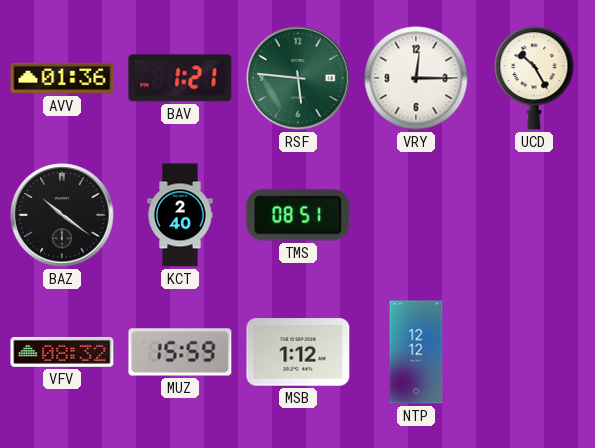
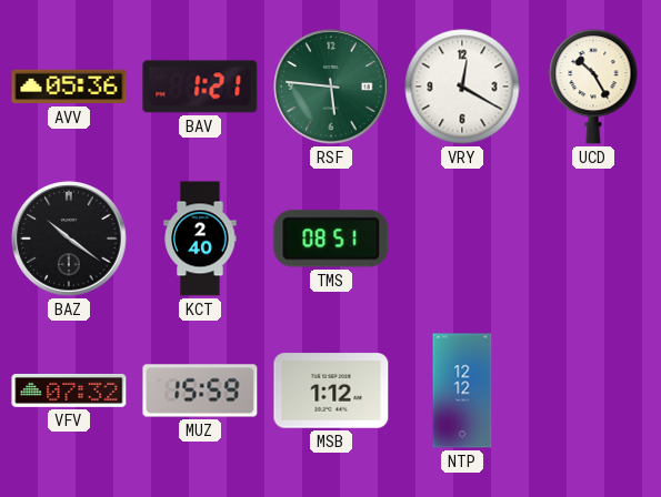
AVV: 01:36 -> 05:36 (69, 87)
VRY: 12:15 -> 12:20 (462, 87)
VFV: 08:32 -> 07:32 (69, 390)
